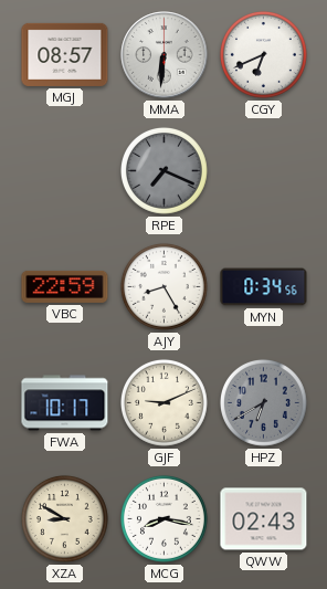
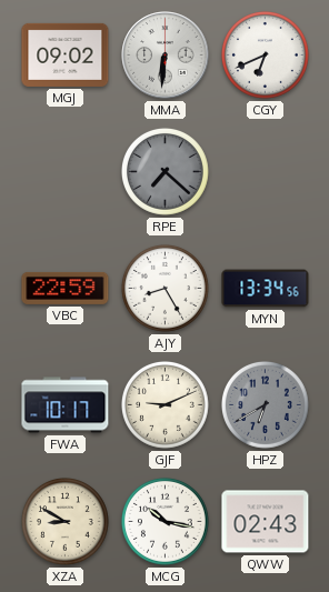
MGJ: 08:57 -> 09:02 (66, 54)
RPE: 7:19 -> 7:22 (166, 172)
MYN: 0:34 -> 13:34 (266, 289)
MCG: 8:17 -> 10:17 (166, 522)
